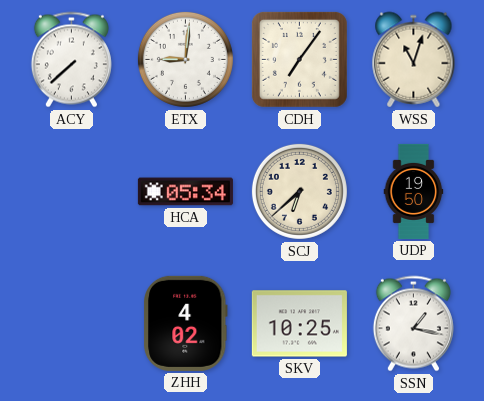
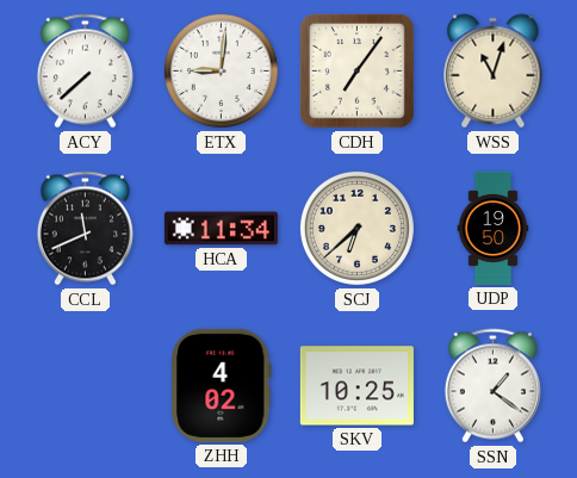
CCL: none -> 11:41 (85, 229)
HCA: 05:34 -> 11:34 (221, 229)
SSN: 1:17 -> 1:21 (492, 386)
